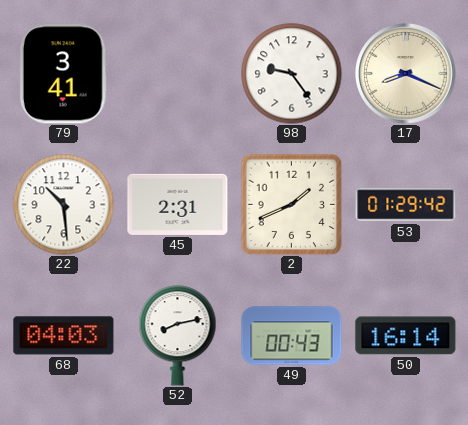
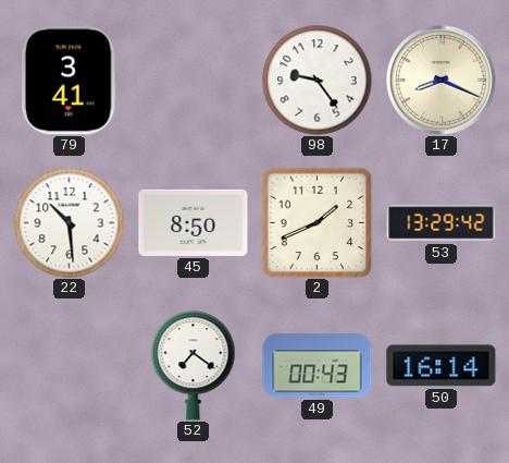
45: 2:31 -> 8:50 (194, 222)
53: 01:29 -> 13:29 (442, 223)
68: 04:03 -> none (64, 336)
52: 8:13 -> 7:21 (194, 366)
